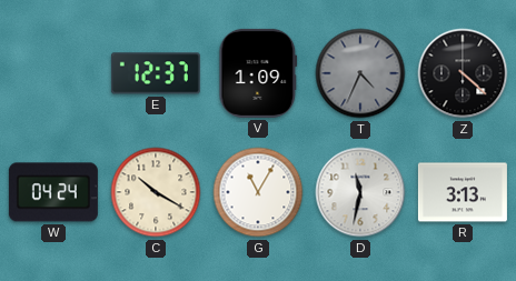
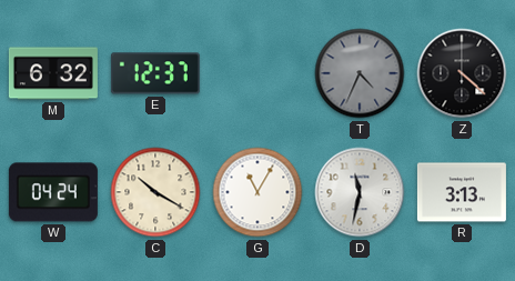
M: none -> 6:32 (53, 73)
V: 1:09 -> none (258, 73)
